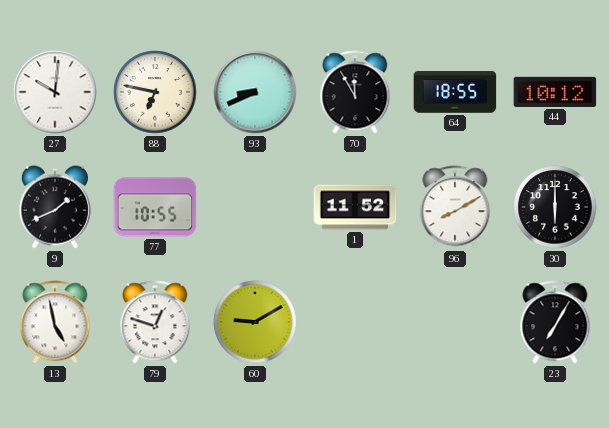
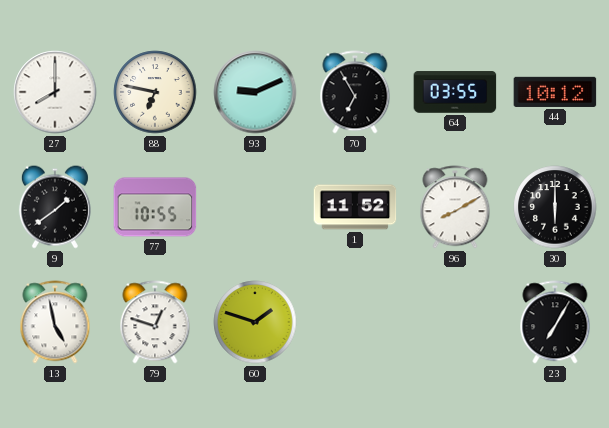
27: 10:01 -> 8:00 (55, 92)
93: 8:41 -> 9:11 (255, 92)
70: 11:55 -> 6:55 (355, 92)
64: 18:55 -> 03:55 (455, 92)
9: 1:41 -> 1:39 (55, 207)
60: 9:10 -> 1:48 (255, 322)
